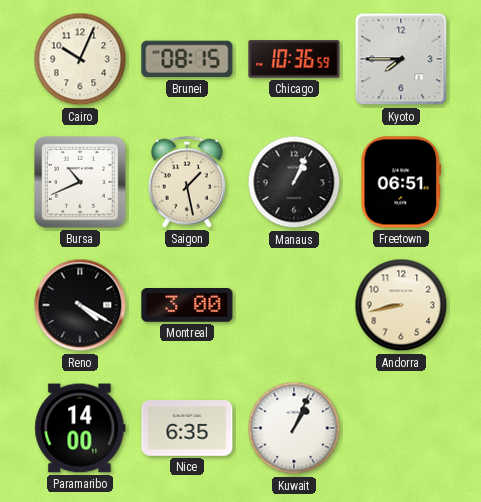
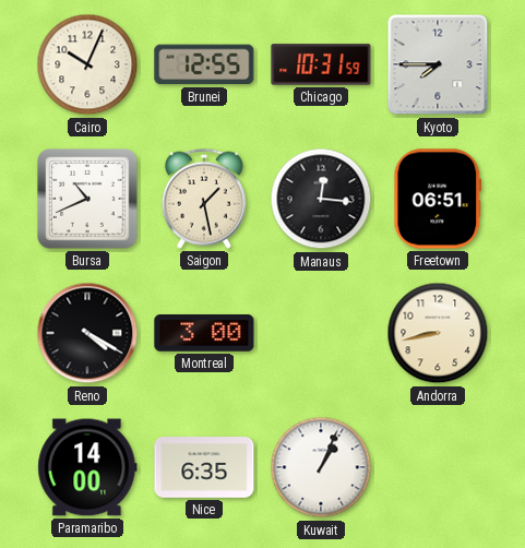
Brunei: 08:15 -> 12:55 (204, 64)
Chicago: 10:36 -> 10:31 (321, 64)
Manaus: 1:04 -> 12:16 (321, 199)
